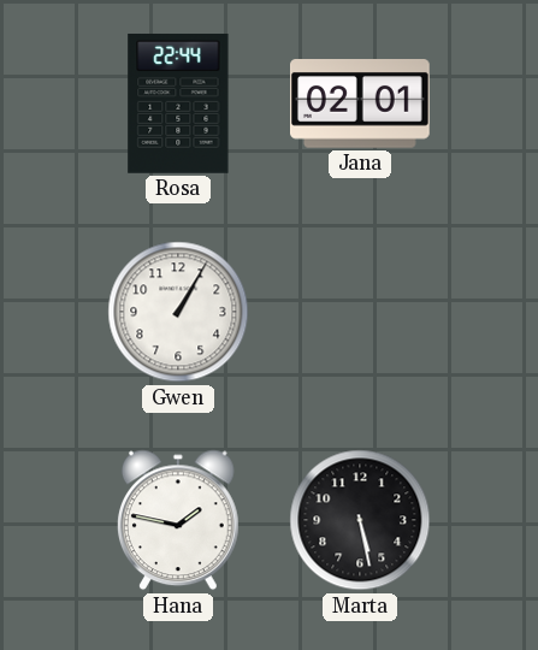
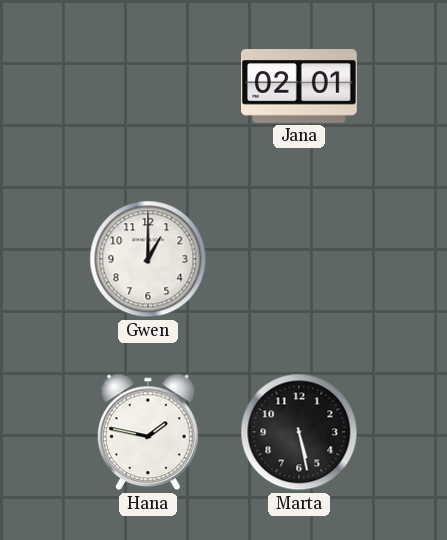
Rosa: 22:44 -> none (178, 104)
Gwen: 1:05 -> 1:00 (148, 259)
